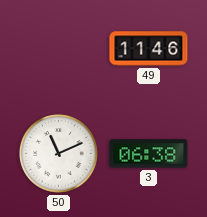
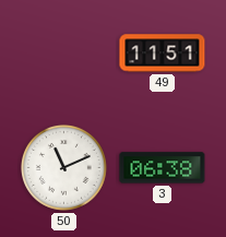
49: 11:46 -> 11:51 (163, 54)
